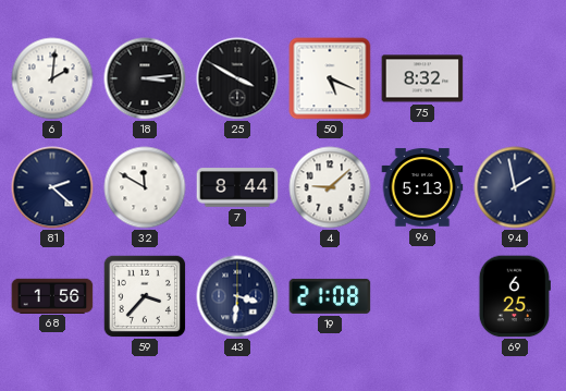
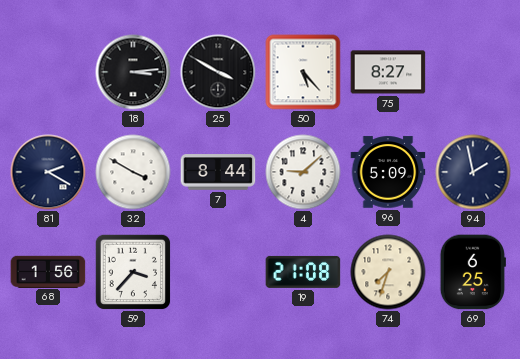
6: 2:01 -> none (52, 78)
50: 5:19 -> 5:23 (303, 72)
75: 8:32 -> 8:27 (388, 72)
81: 2:22 -> 2:20 (48, 172)
32: 11:50 -> 3:50 (133, 172)
96: 5:13 -> 5:09 (388, 172)
43: 3:31 -> none (237, 296)
74: none -> 7:33 (388, 272)
